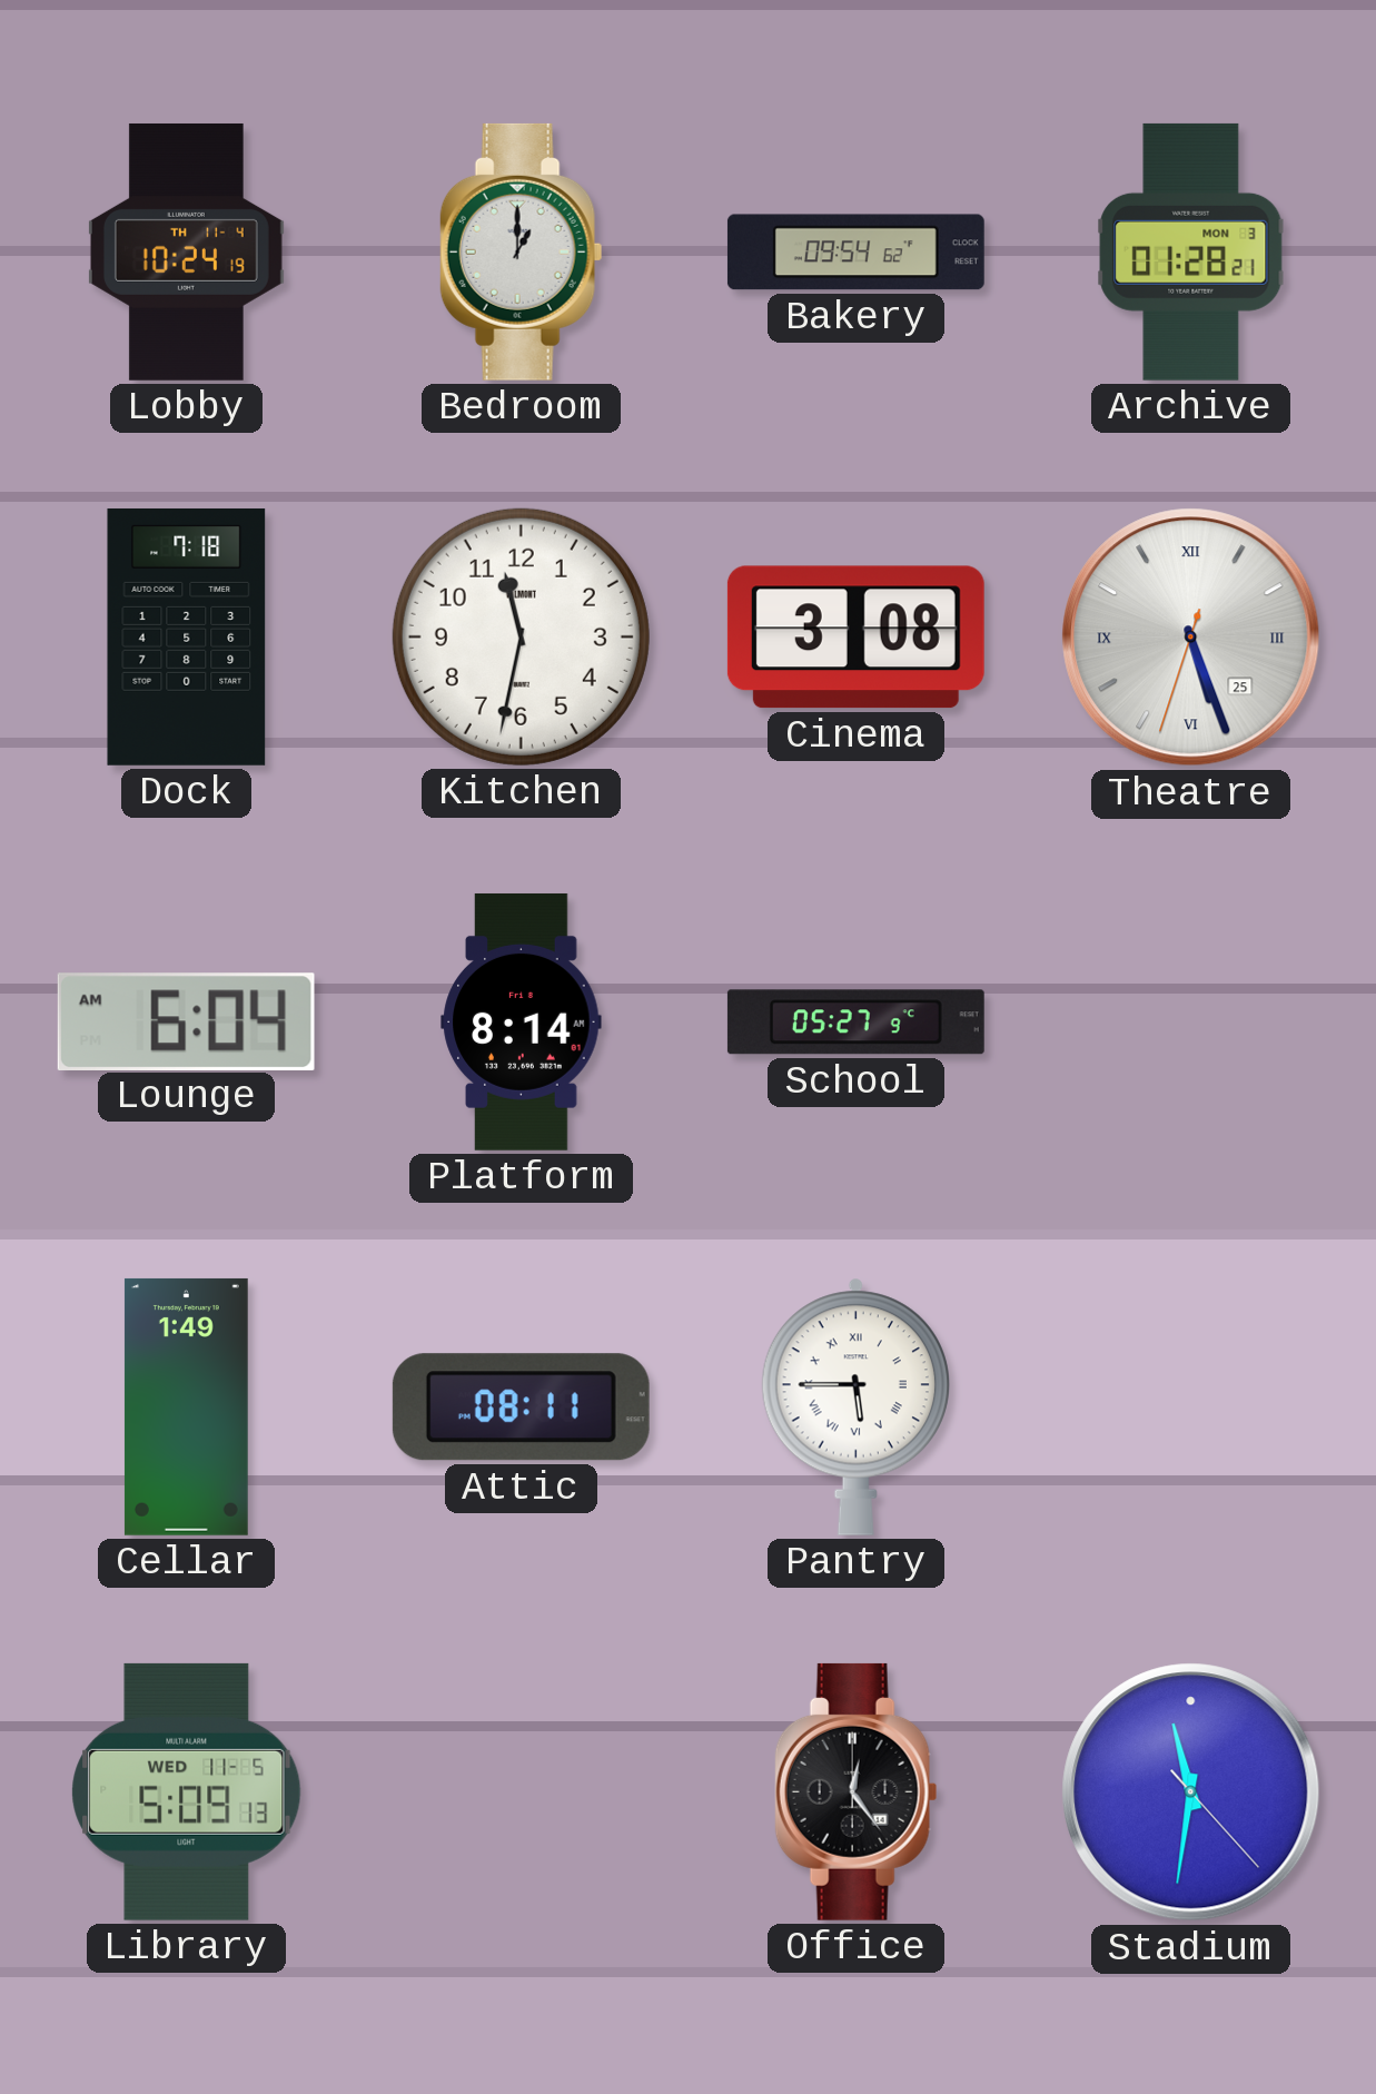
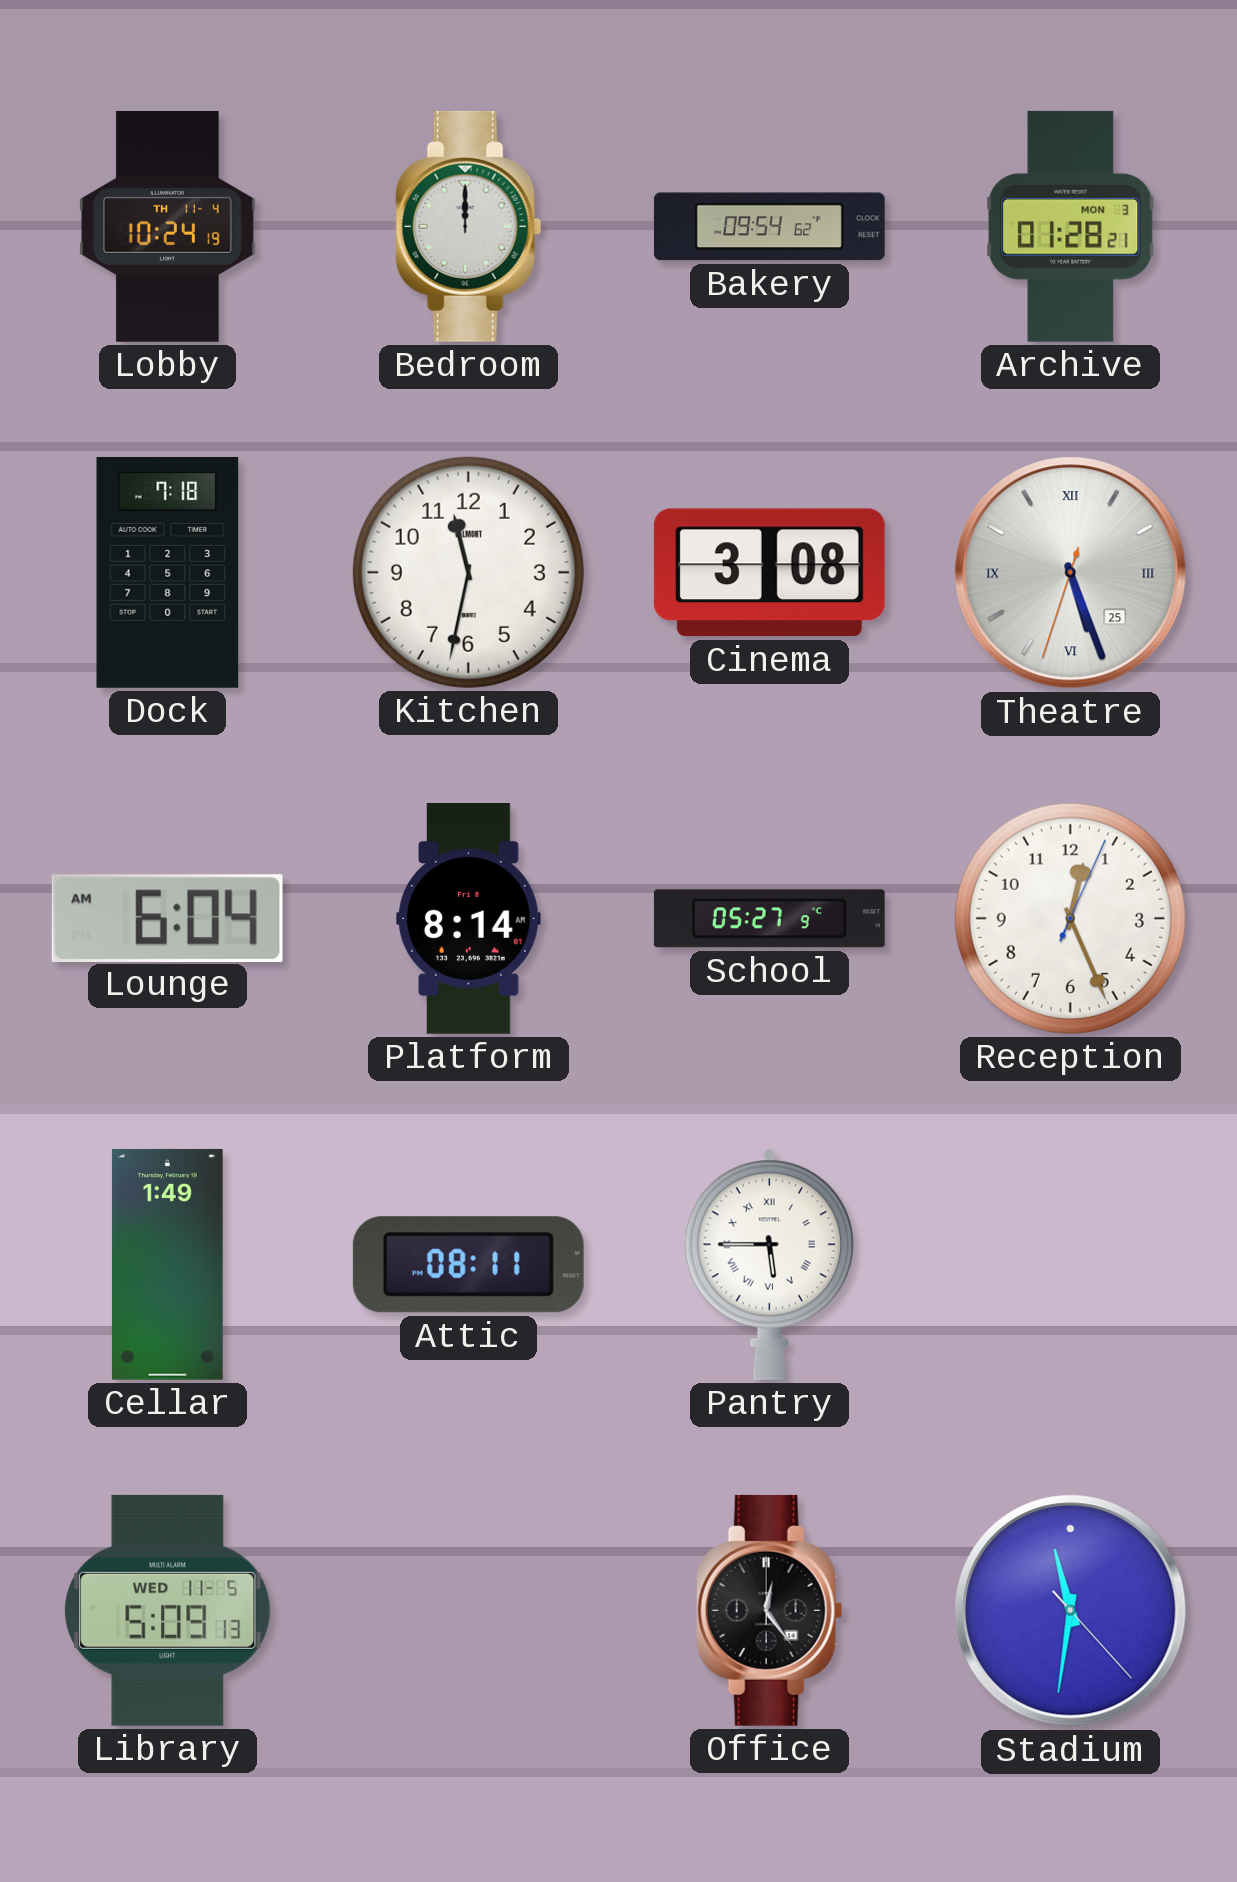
Bedroom: 1:00 -> 12:00 (469, 226)
Reception: none -> 12:26 (1070, 918)
